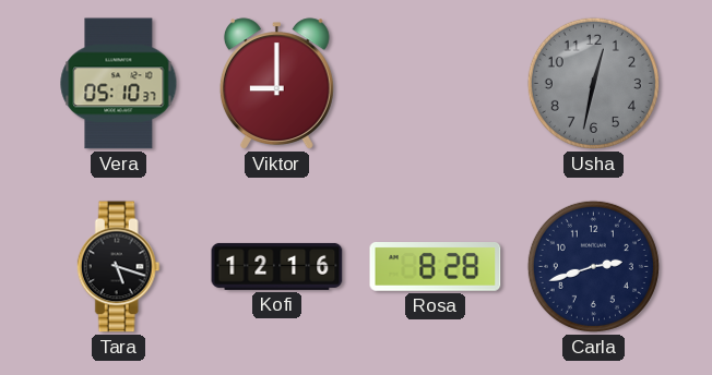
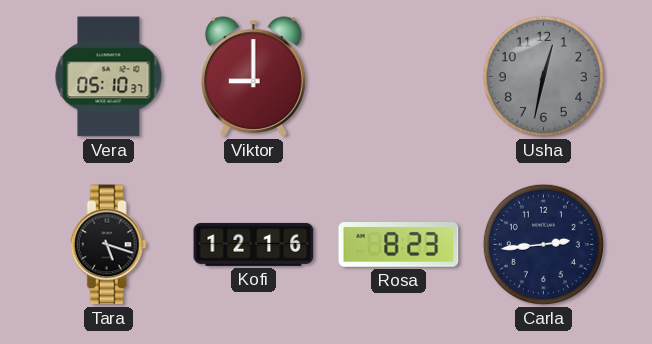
Rosa: 8:28 -> 8:23 (399, 245)
Carla: 2:42 -> 2:44 (543, 244)
